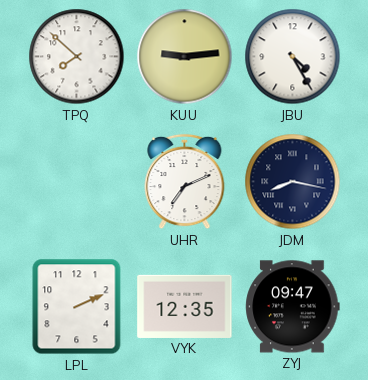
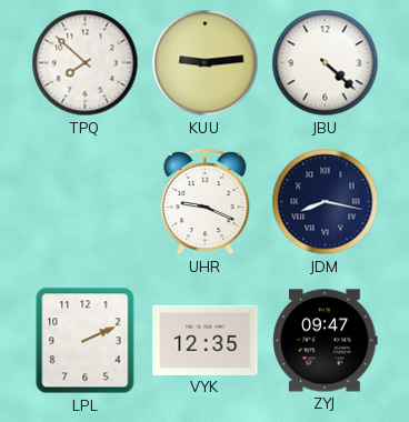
JBU: 4:25 -> 4:22 (326, 63)
UHR: 7:11 -> 9:19 (206, 202)
